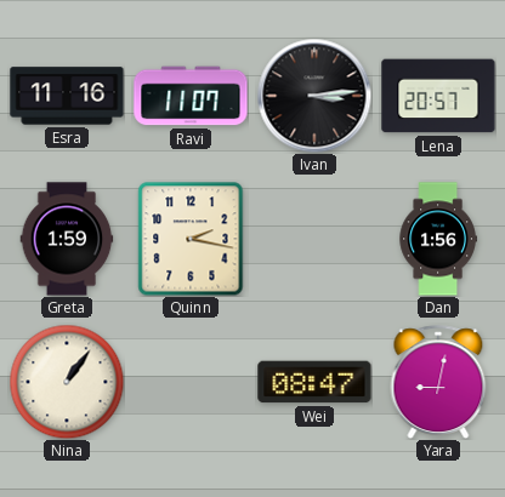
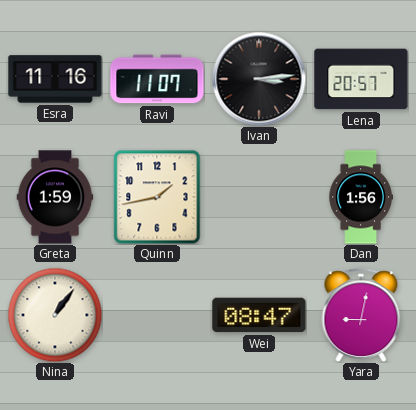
Quinn: 2:17 -> 1:43 (157, 197)
